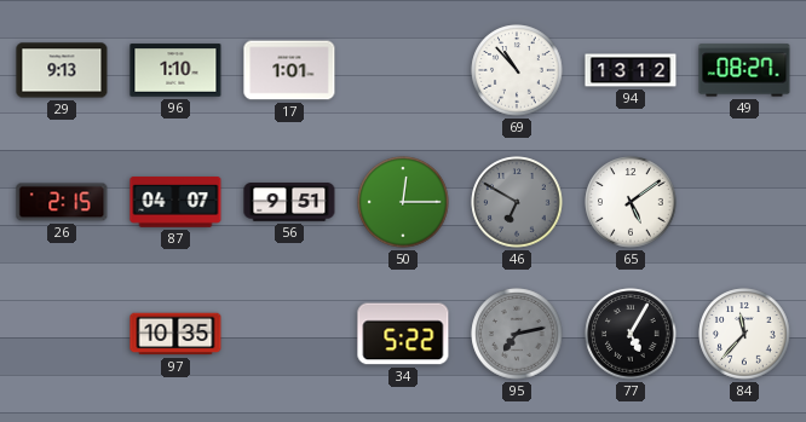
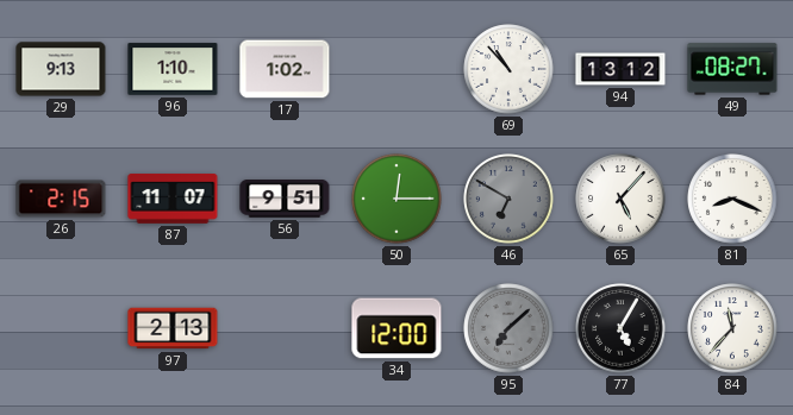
17: 1:01 -> 1:02 (285, 69)
87: 04:07 -> 11:07 (173, 200)
65: 5:09 -> 5:07 (620, 199)
81: none -> 8:19 (732, 199)
97: 10:35 -> 2:13 (173, 328)
34: 5:22 -> 12:00 (396, 328)
95: 7:13 -> 7:08 (508, 328)
